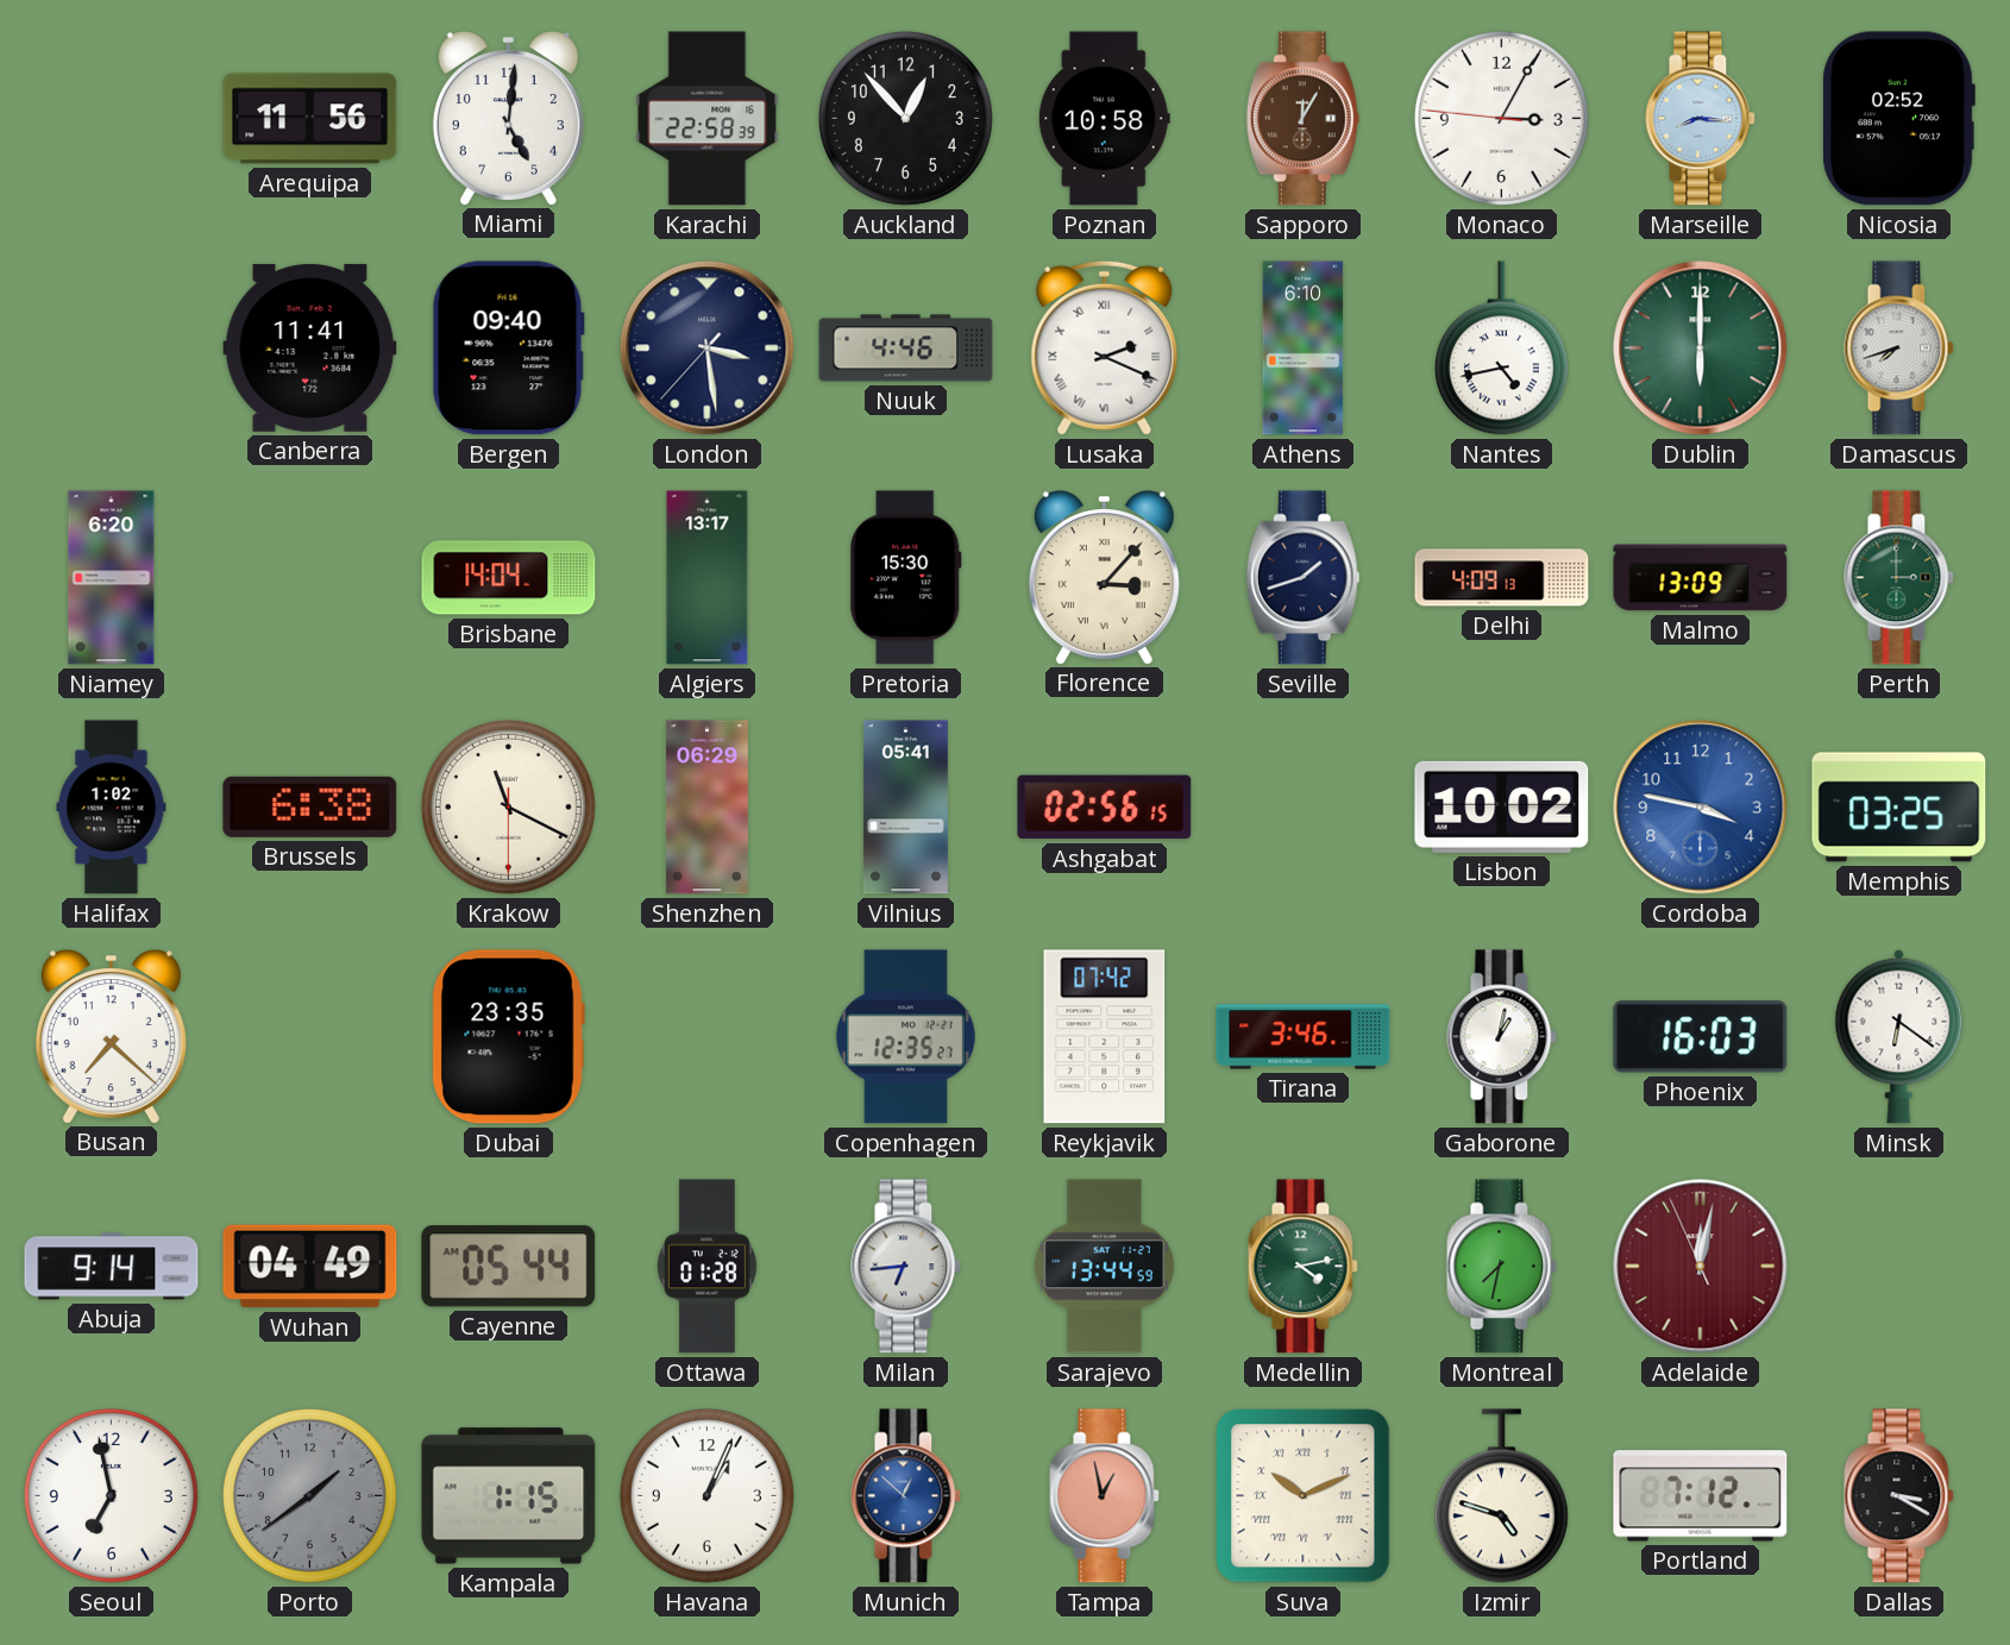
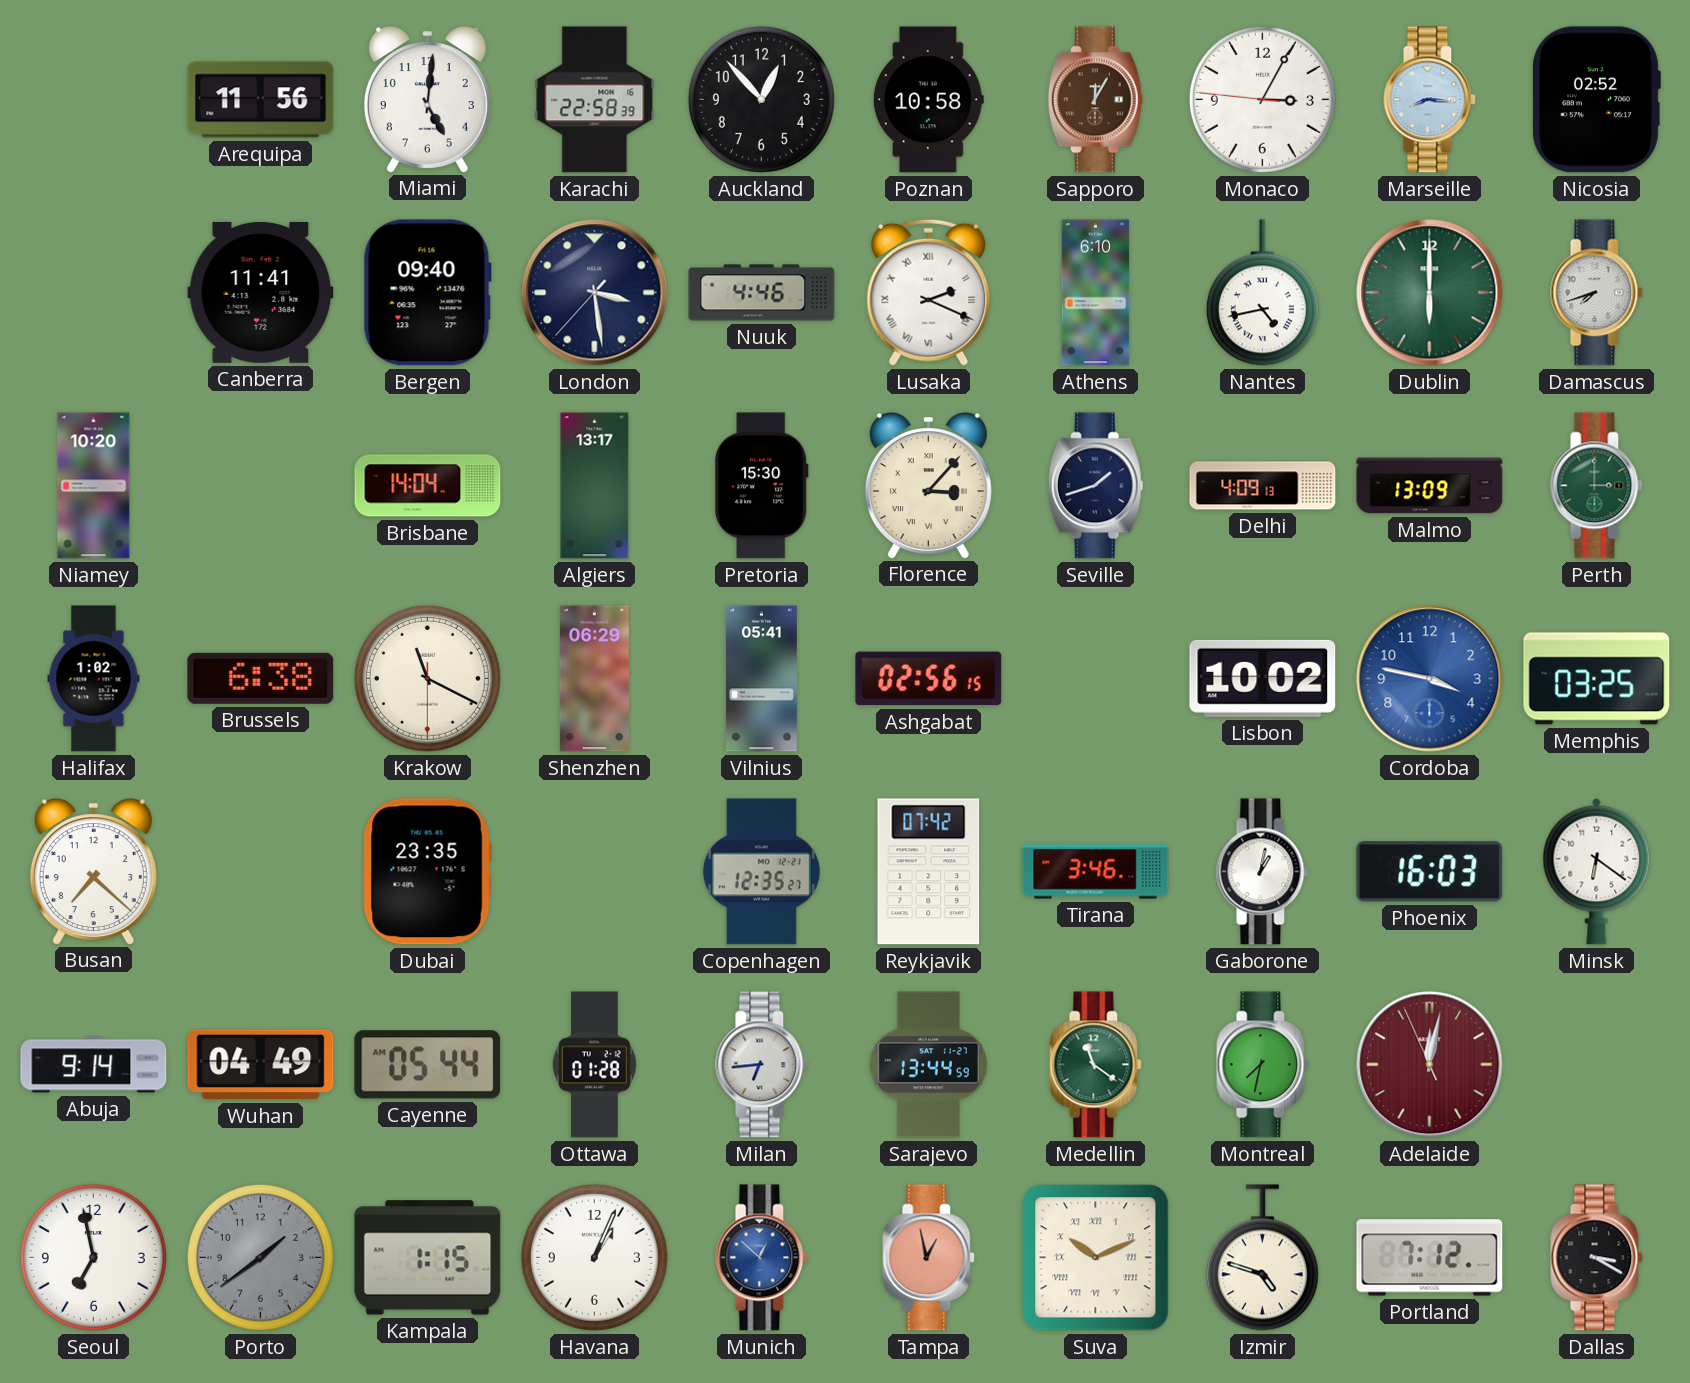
Niamey: 6:20 -> 10:20 (94, 486)
Medellin: 4:13 -> 11:21 (1096, 1065)
